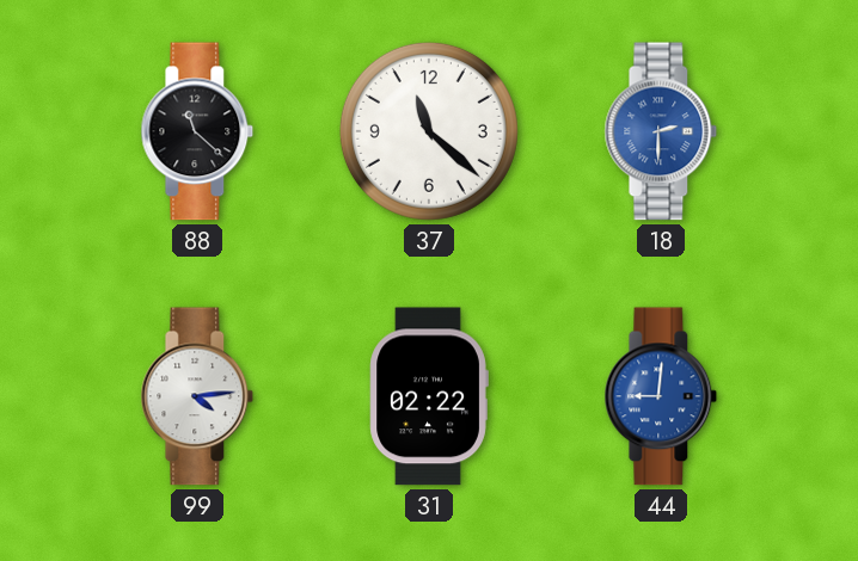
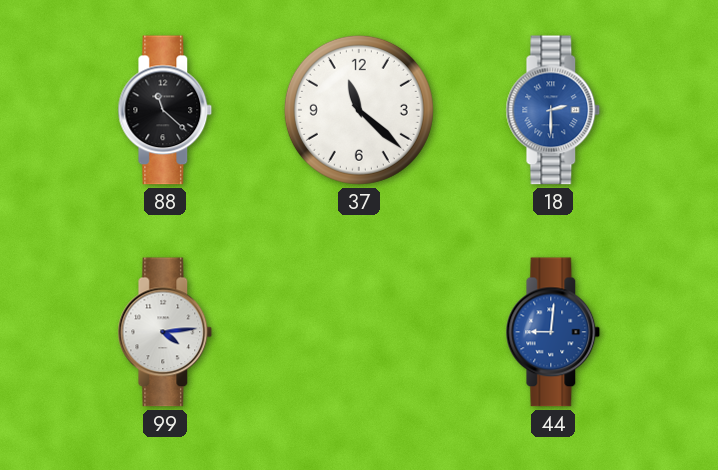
31: 02:22 -> none (429, 396)
